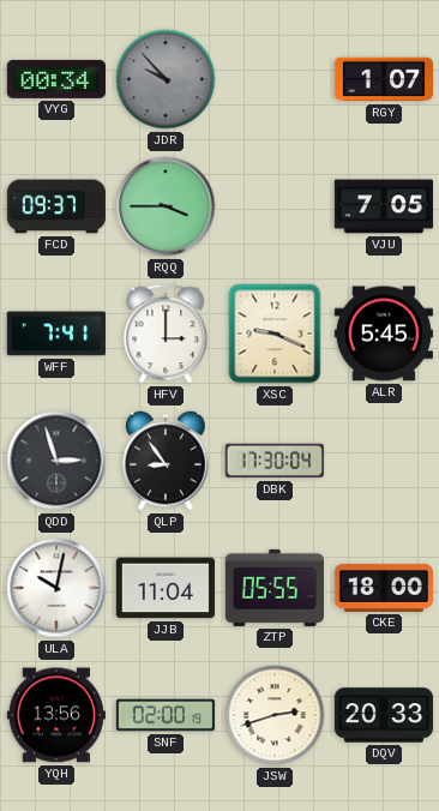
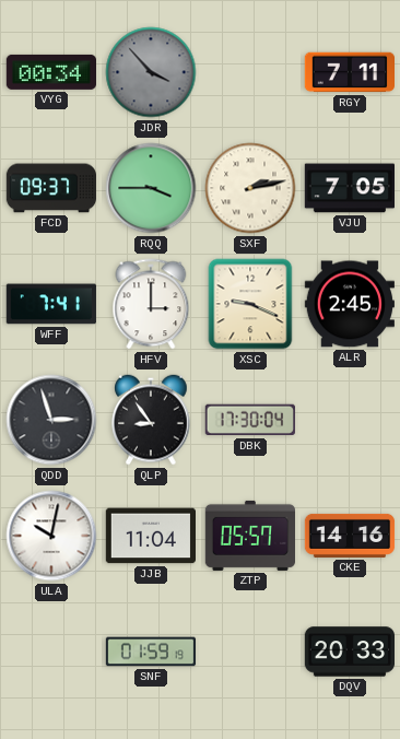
JDR: 9:53 -> 3:53 (151, 72)
RGY: 1:07 -> 7:11 (349, 72)
SXF: none -> 2:13 (250, 188)
ALR: 5:45 -> 2:45 (349, 304)
ZTP: 05:55 -> 05:57 (249, 536)
CKE: 18:00 -> 14:16 (350, 536)
YQH: 13:56 -> none (56, 715)
SNF: 02:00 -> 01:59 (151, 652)
JSW: 2:42 -> none (275, 715)
